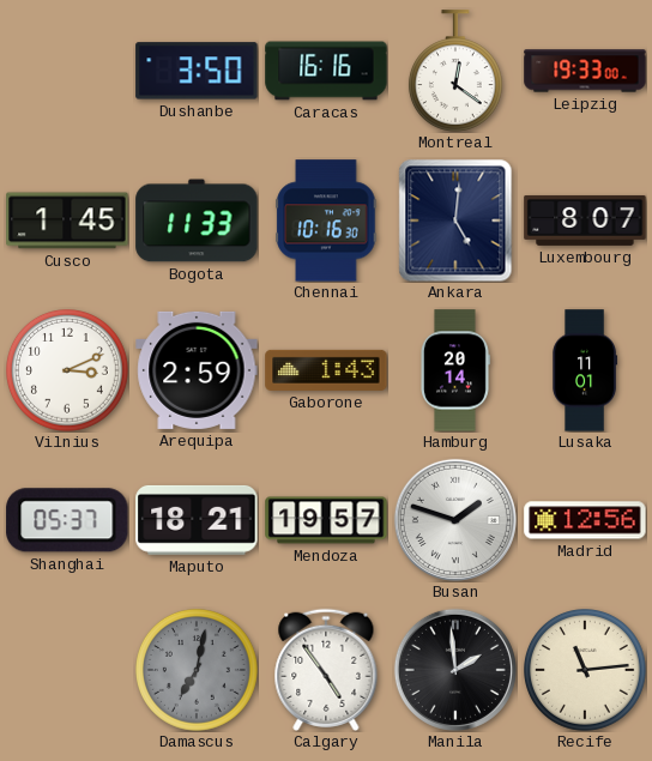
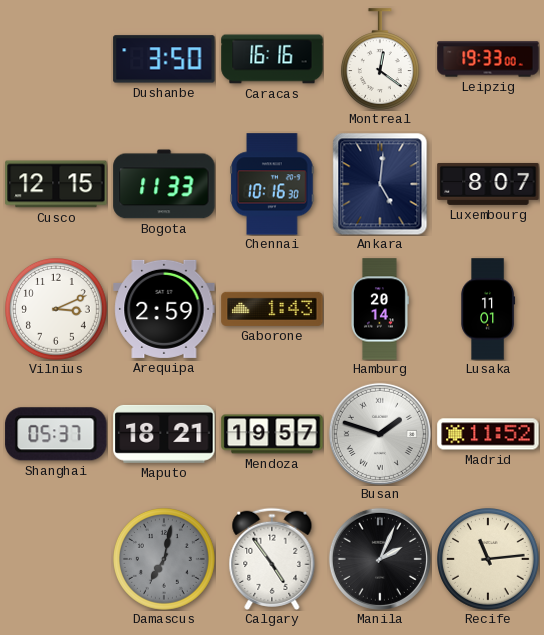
Cusco: 1:45 -> 12:15 (56, 184)
Madrid: 12:56 -> 11:52 (488, 434)
Manila: 1:59 -> 2:04 (380, 559)
